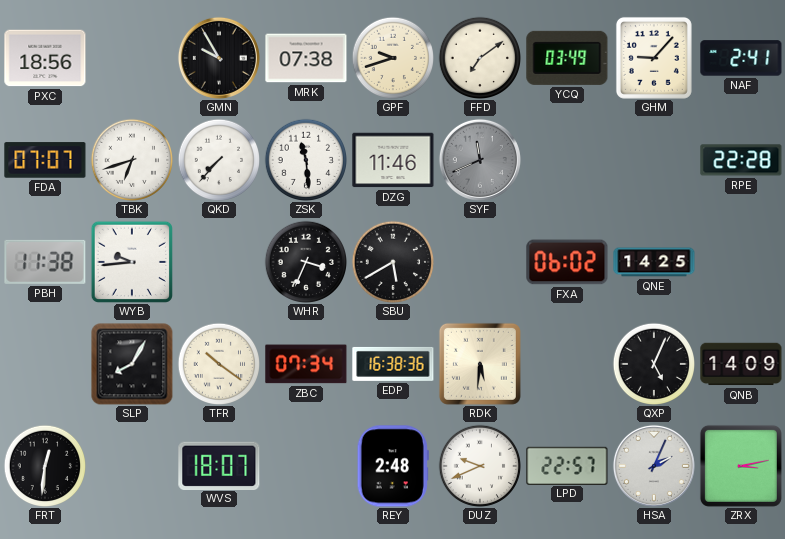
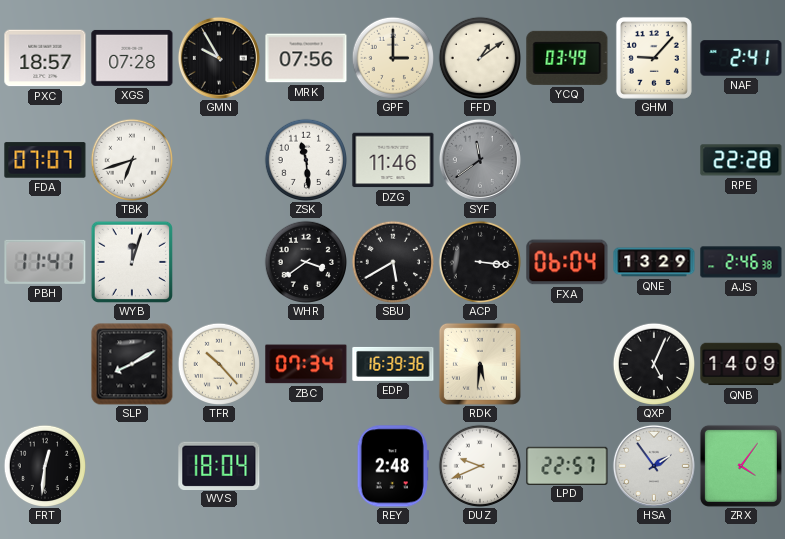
PXC: 18:56 -> 18:57 (45, 58)
XGS: none -> 07:28 (132, 58)
MRK: 07:38 -> 07:56 (306, 58)
GPF: 9:42 -> 3:00 (392, 57)
FFD: 7:09 -> 1:09 (479, 57)
QKD: 7:37 -> none (218, 159)
SYF: 11:41 -> 11:39 (480, 160)
PBH: 11:38 -> 11:41 (45, 262)
WYB: 9:44 -> 12:03 (132, 262)
WHR: 3:34 -> 3:39 (305, 261)
ACP: none -> 3:16 (479, 261)
FXA: 06:02 -> 06:04 (567, 262)
QNE: 14:25 -> 13:29 (654, 262)
AJS: none -> 2:46 (741, 262)
SLP: 8:05 -> 8:10 (132, 364)
TFR: 10:21 -> 10:23 (218, 363)
EDP: 16:38 -> 16:39 (393, 364)
WVS: 18:07 -> 18:04 (219, 465)
HSA: 2:04 -> 1:54 (654, 466)
ZRX: 3:13 -> 4:06 (741, 466)
